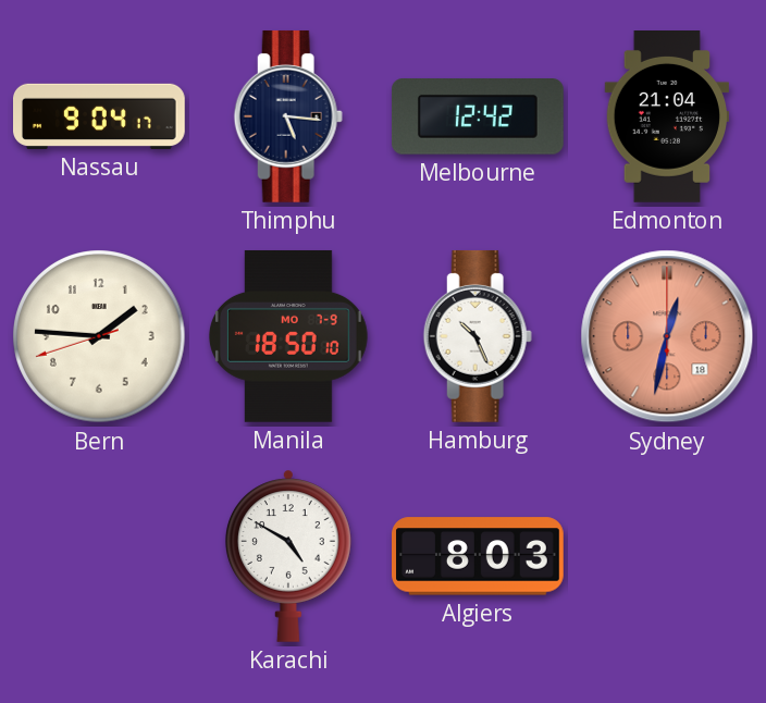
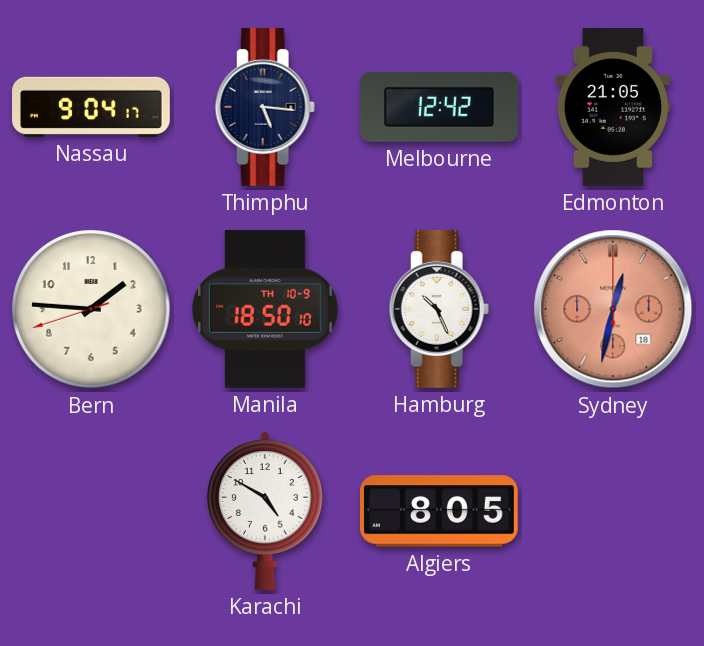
Edmonton: 21:04 -> 21:05 (612, 108)
Manila date: MO 7-9 -> TH 10-9 (265, 309)
Algiers: 8:03 -> 8:05 (440, 511)
